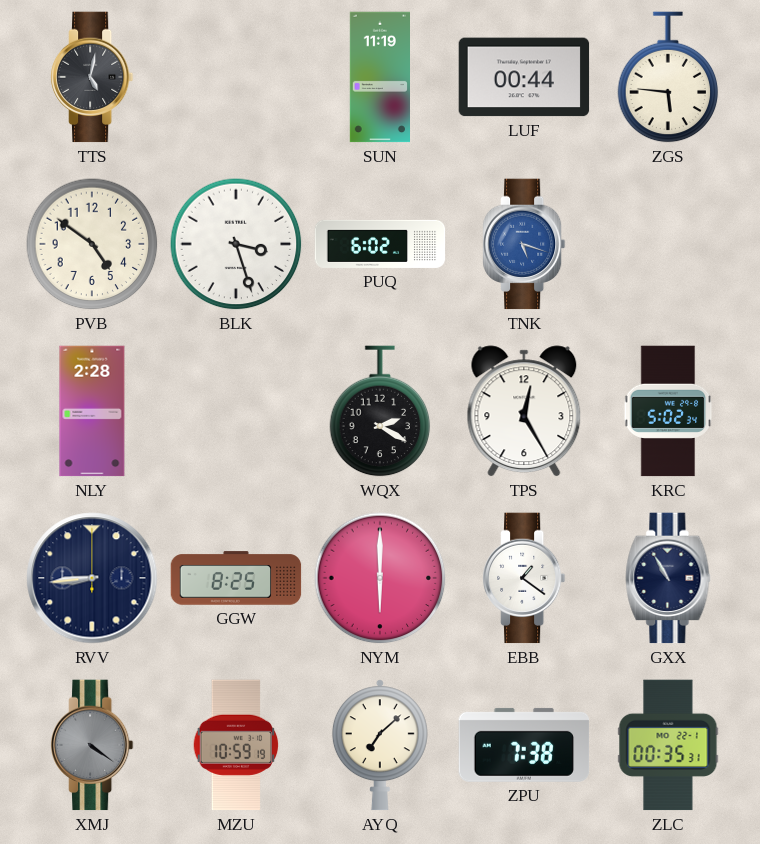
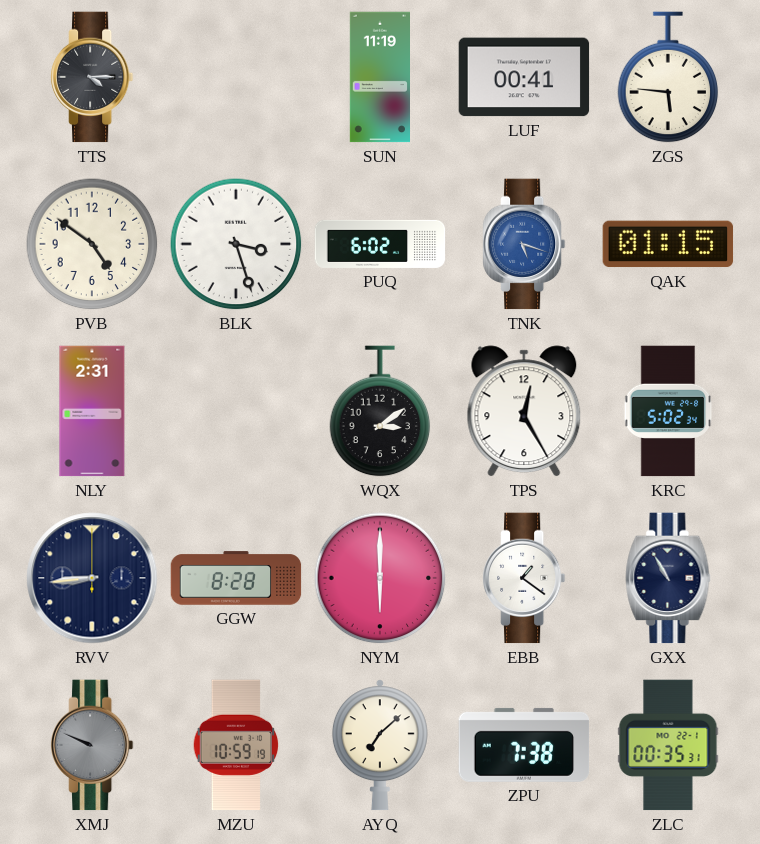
TTS: 5:02 -> 4:15 (92, 77)
LUF: 00:44 -> 00:41 (524, 77)
QAK: none -> 01:15 (668, 244)
NLY: 2:28 -> 2:31 (92, 411)
WQX: 2:20 -> 3:09 (380, 411)
GGW: 8:25 -> 8:28 (236, 578)
XMJ: 4:21 -> 9:49 (92, 745)
